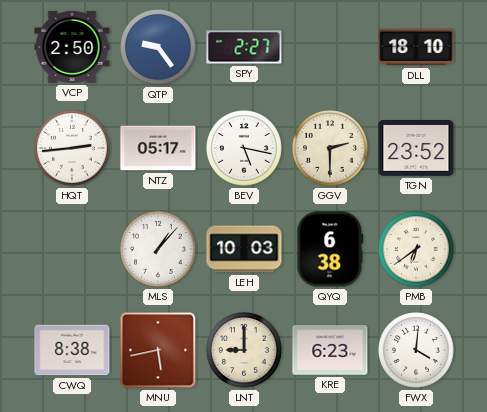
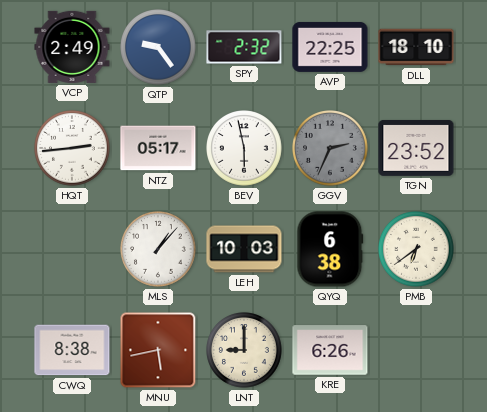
VCP: 2:50 -> 2:49 (72, 47)
SPY: 2:27 -> 2:32 (244, 47)
AVP: none -> 22:25 (330, 47)
BEV: 5:17 -> 5:58 (244, 148)
GGV: 2:30 -> 2:34 (330, 148)
GGV dial: cream -> grey (330, 148)
KRE: 6:23 -> 6:26 (330, 350)
FWX: 4:01 -> none (416, 350)
